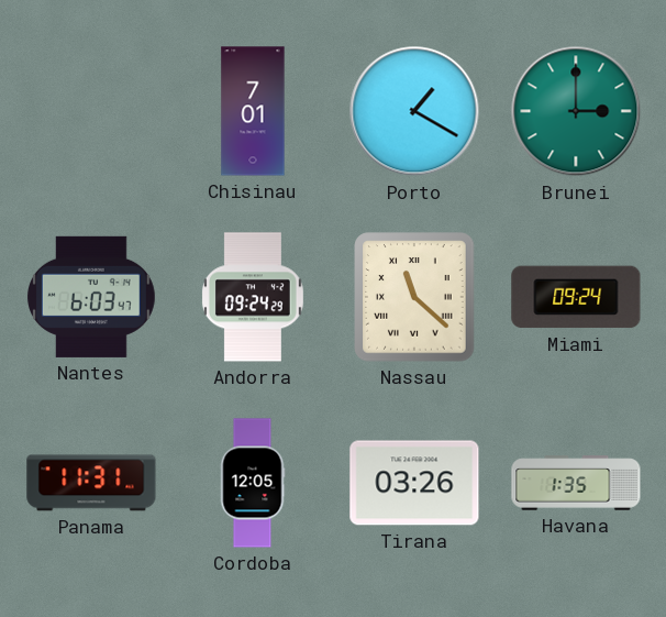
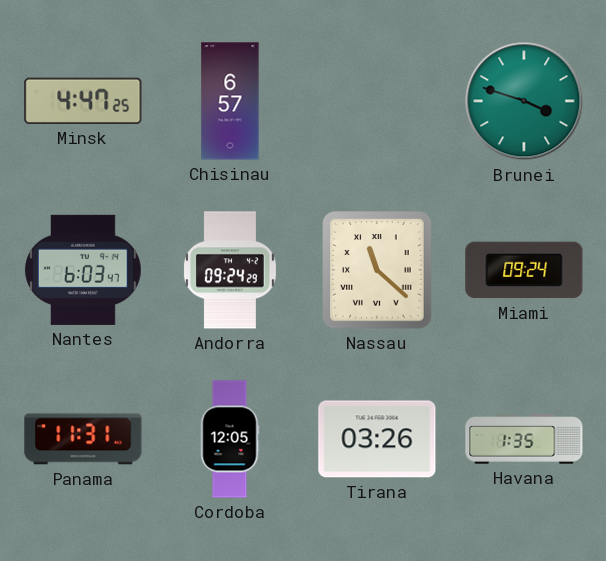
Minsk: none -> 4:47 (83, 101)
Chisinau: 7:01 -> 6:57 (230, 101)
Porto: 1:20 -> none (414, 111)
Brunei: 3:00 -> 3:48 (524, 101)
